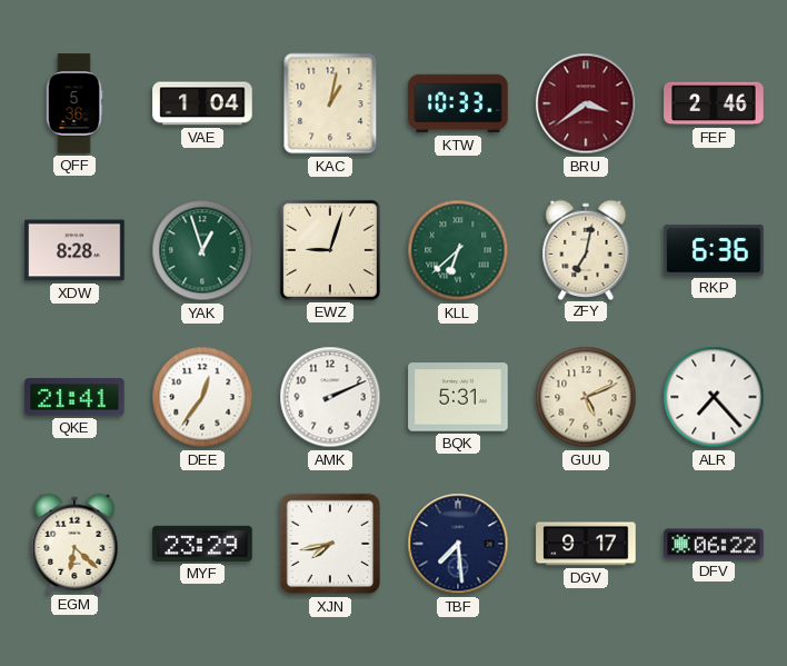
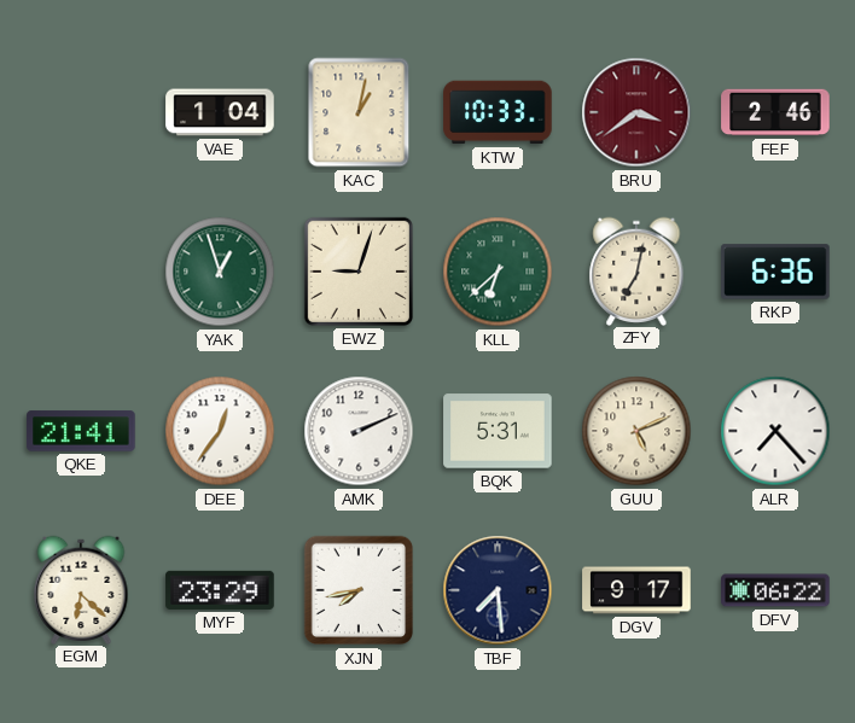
QFF: 5:36 -> none (74, 103)
XDW: 8:28 -> none (74, 250)
